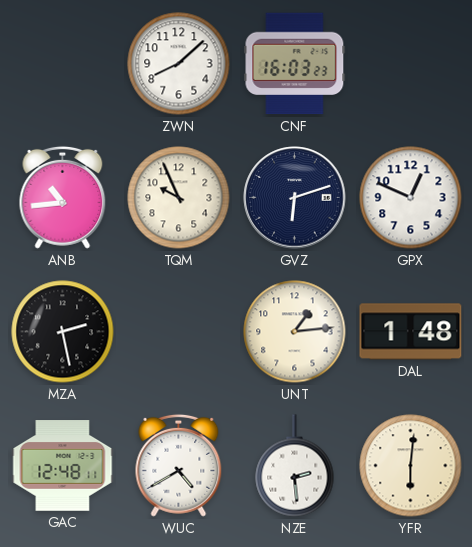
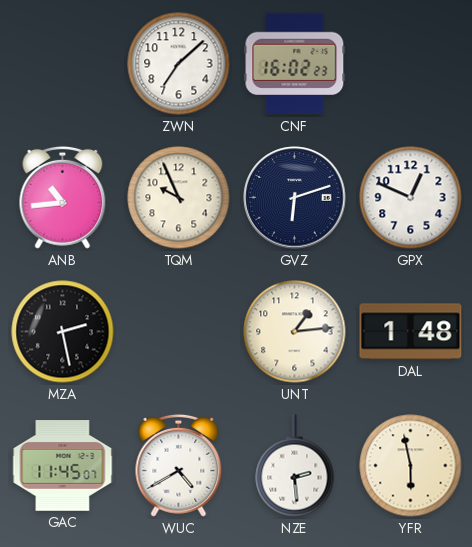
ZWN: 8:08 -> 7:08 (179, 64)
CNF: 16:03 -> 16:02 (295, 64)
GAC: 12:48 -> 11:45 (63, 466)
YFR: 6:01 -> 5:58 (411, 466)
